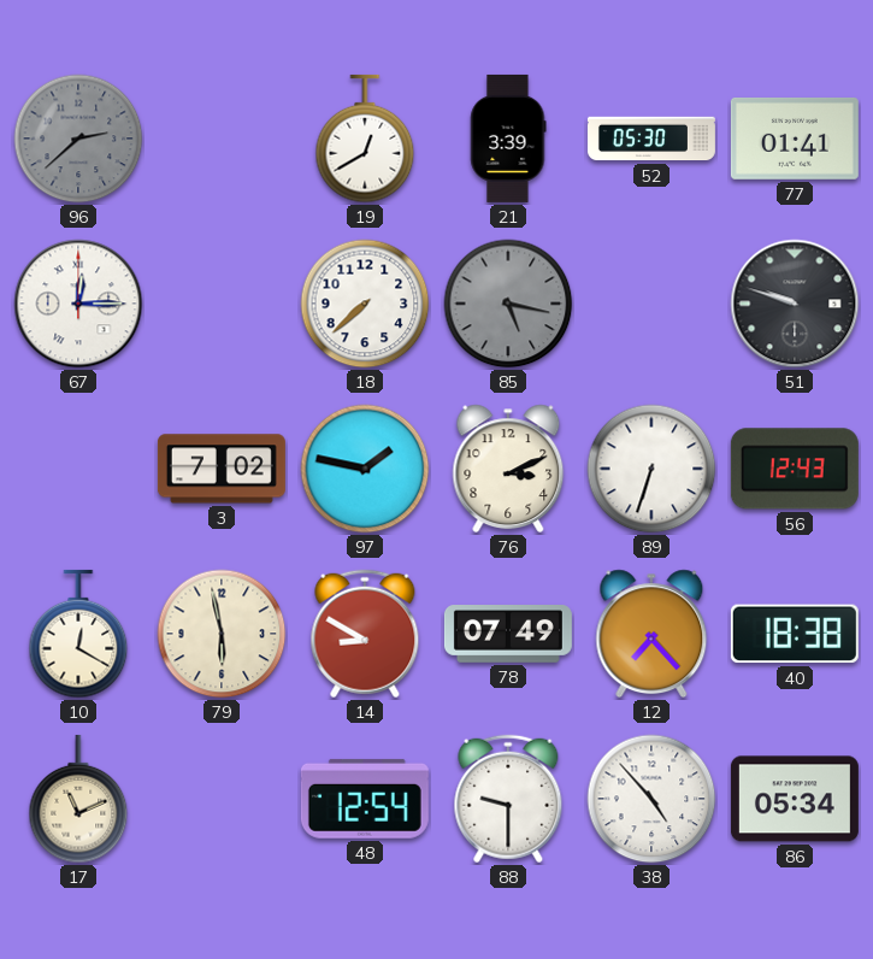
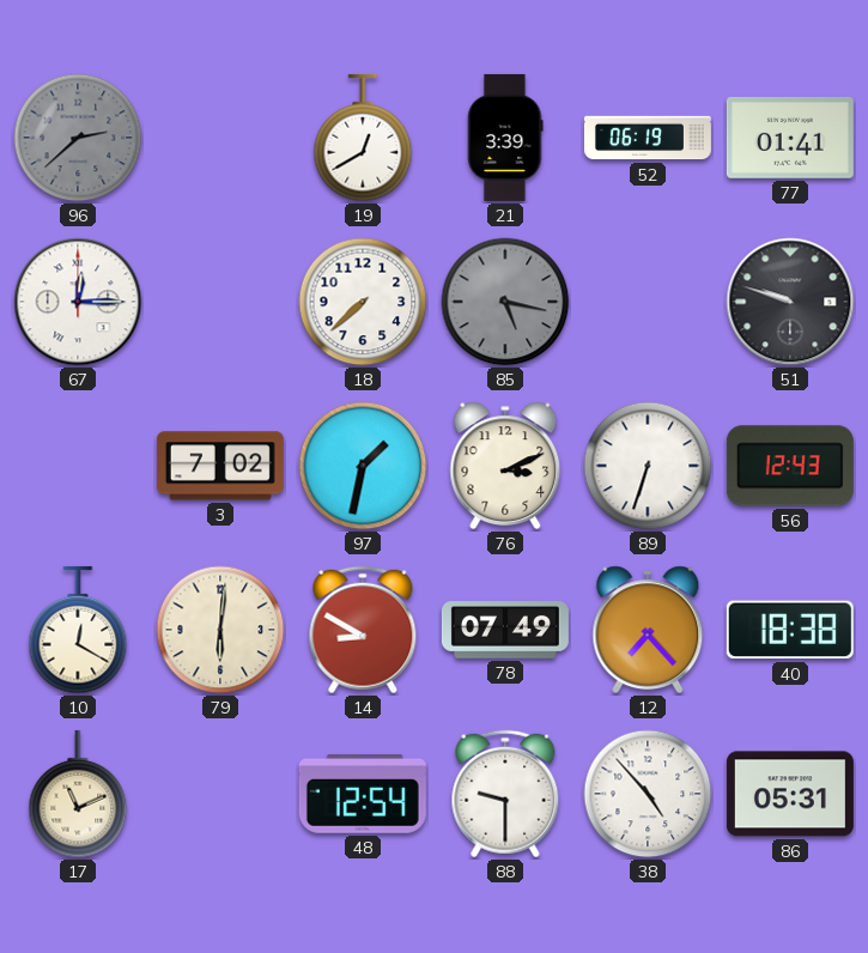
52: 05:30 -> 06:19 (648, 138)
97: 1:47 -> 1:32 (363, 466)
79: 5:58 -> 6:01 (220, 630)
86: 05:34 -> 05:31 (790, 794)
